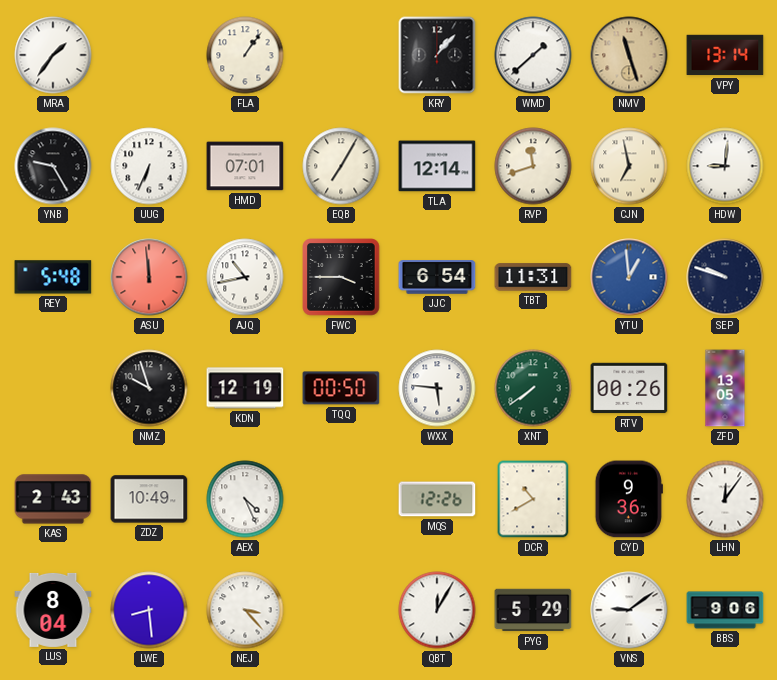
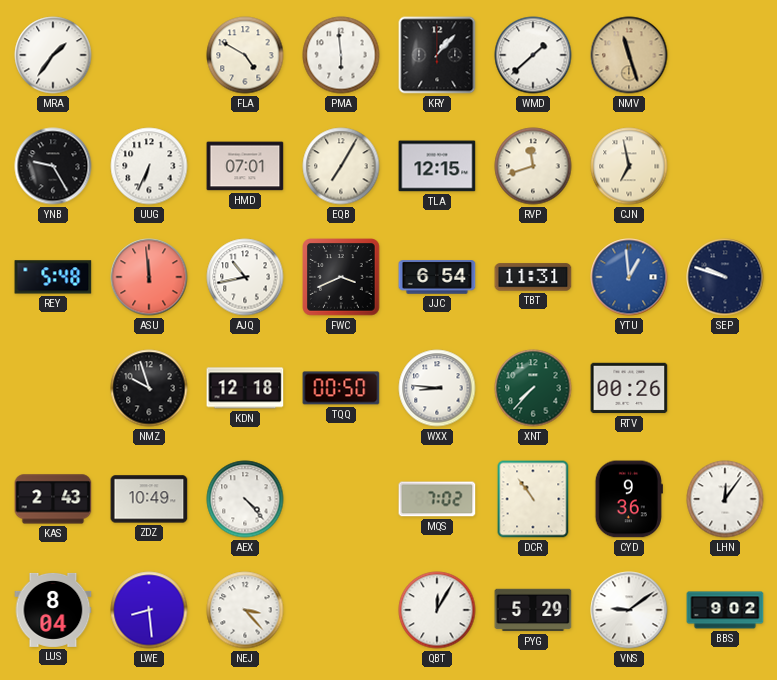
FLA: 1:06 -> 4:50 (245, 55)
PMA: none -> 5:59 (341, 55)
VPY: 13:14 -> none (725, 55)
TLA: 12:14 -> 12:15 (437, 166)
HDW: 9:01 -> none (725, 166)
FWC: 3:45 -> 3:41 (341, 277)
KDN: 12:19 -> 12:18 (245, 388)
WXX: 5:46 -> 8:46 (437, 388)
XNT: 7:39 -> 7:37 (533, 388)
ZFD: 13:05 -> none (725, 388)
AEX: 4:26 -> 4:23 (245, 499)
MQS: 12:26 -> 7:02 (437, 499)
DCR: 10:40 -> 10:54 (533, 499)
BBS: 9:06 -> 9:02 (725, 610)
